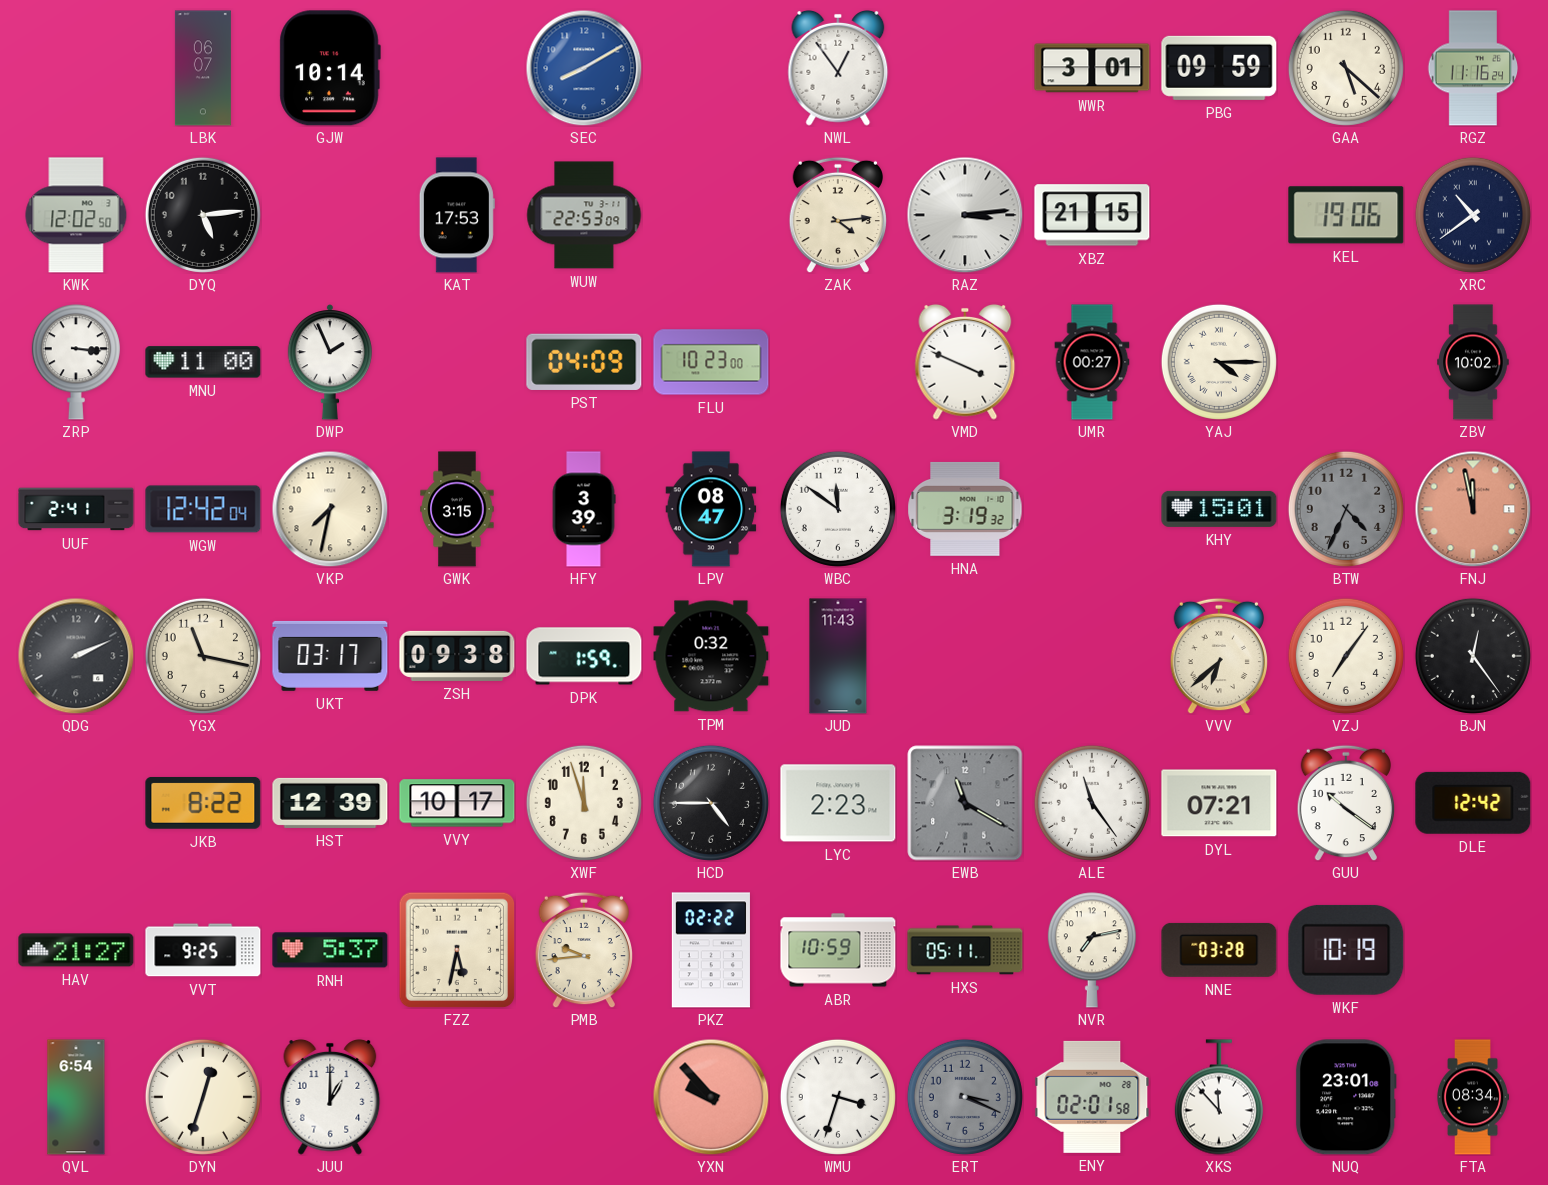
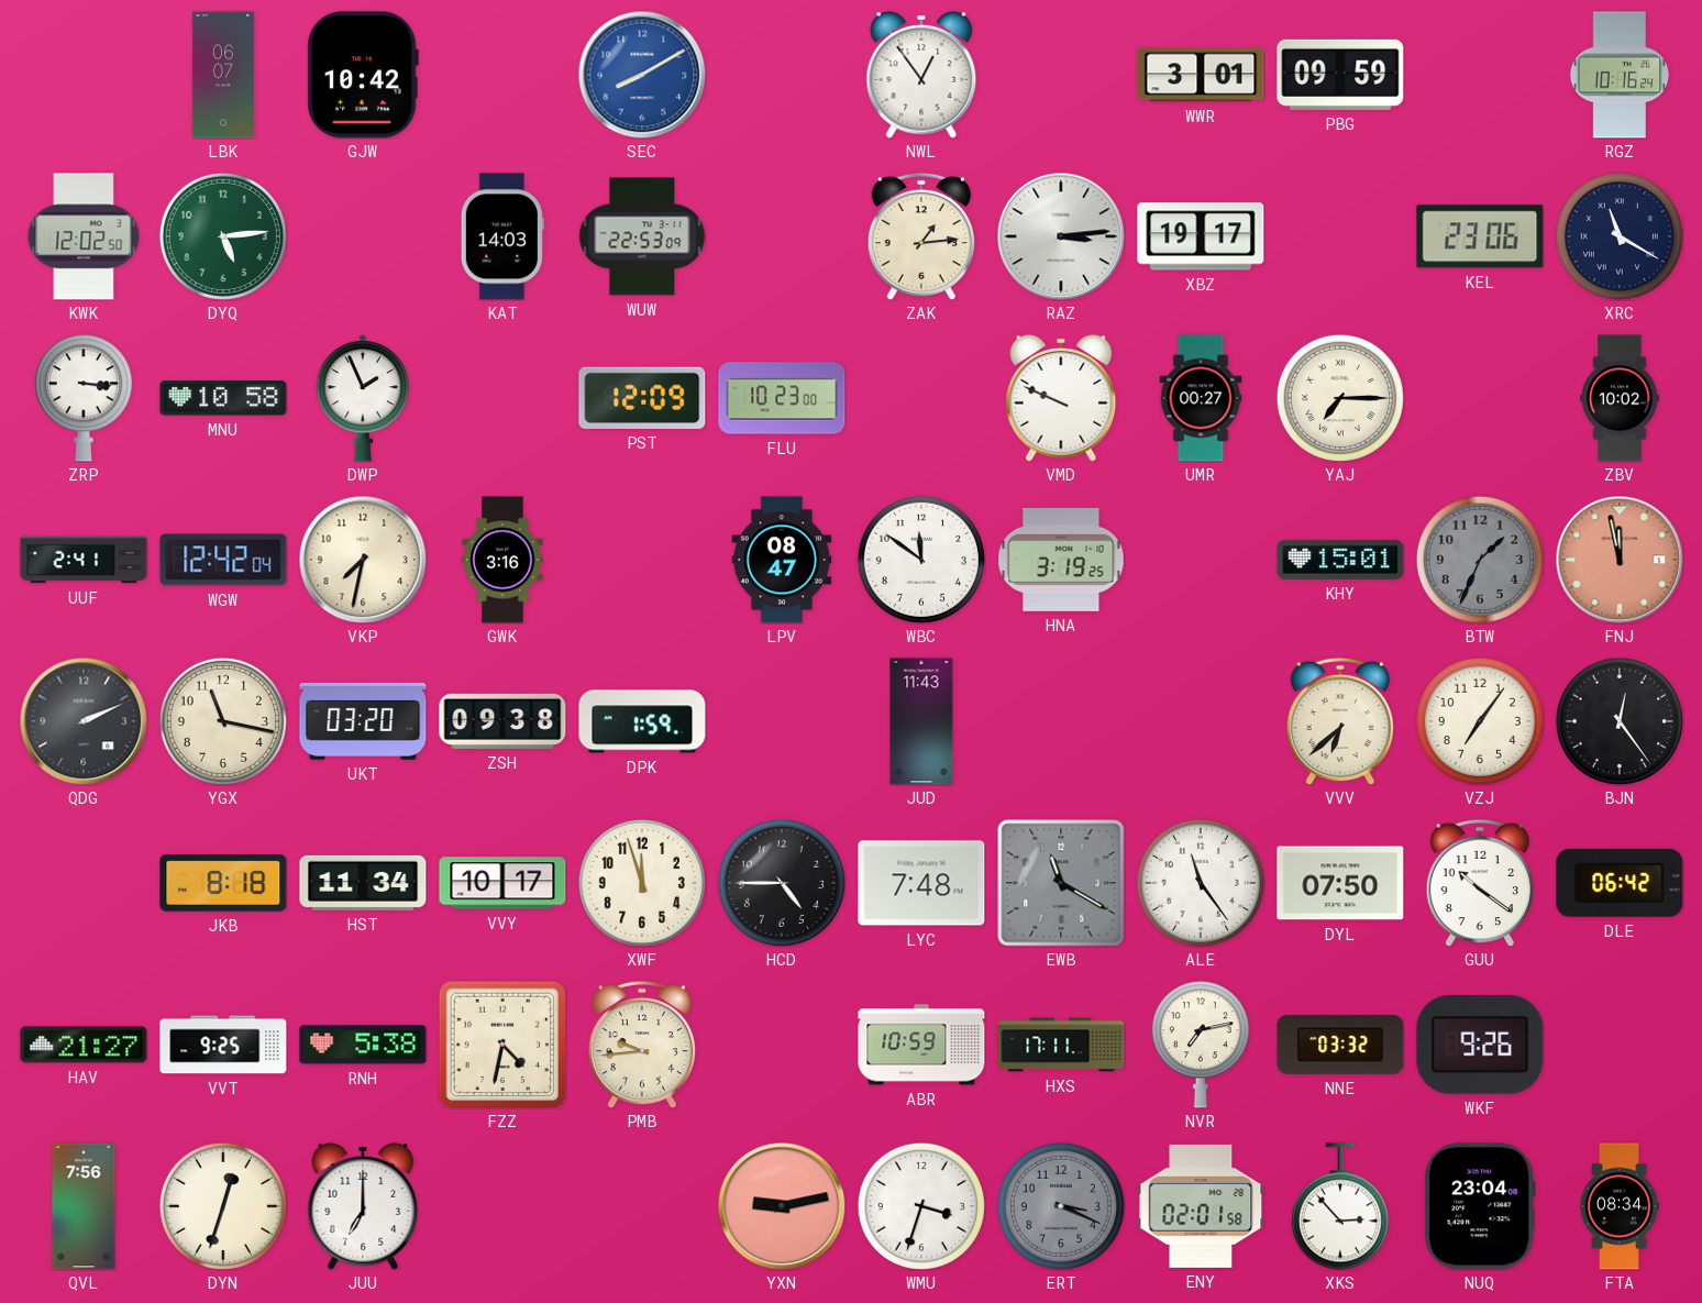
GJW: 10:14 -> 10:42 (363, 75)
GAA: 5:22 -> none (1346, 68)
RGZ: 11:16 -> 10:16 (1620, 75)
DYQ dial: black -> green (223, 236)
KAT: 17:53 -> 14:03 (502, 236)
ZAK: 4:14 -> 1:14 (920, 236)
XBZ: 21:15 -> 19:17 (1201, 236)
KEL: 19:06 -> 23:06 (1480, 236)
XRC: 10:39 -> 11:20 (1620, 236)
MNU: 11:00 -> 10:58 (223, 398)
PST: 04:09 -> 12:09 (642, 398)
VMD: 3:49 -> 9:49 (1061, 398)
YAJ: 4:15 -> 7:15 (1340, 398)
GWK: 3:15 -> 3:16 (502, 560)
HFY: 3:39 -> none (584, 509)
HNA: 3:19:32 -> 3:19:25 (1061, 560)
BTW: 4:34 -> 1:34 (1480, 560)
UKT: 03:17 -> 03:20 (363, 721)
TPM: 0:32 -> none (711, 656)
JKB: 8:22 -> 8:18 (223, 883)
HST: 12:39 -> 11:34 (363, 883)
LYC: 2:23 -> 7:48 (921, 883)
DYL: 07:21 -> 07:50 (1340, 883)
DLE: 12:42 -> 06:42 (1620, 883)
RNH: 5:37 -> 5:38 (363, 1045)
FZZ: 5:32 -> 4:32 (502, 1045)
PKZ: 02:22 -> none (711, 950)
HXS: 05:11 -> 17:11 (1061, 1045)
NNE: 03:28 -> 03:32 (1340, 1045)
WKF: 10:19 -> 9:26 (1480, 1045)
QVL: 6:54 -> 7:56 (84, 1206)
JUU: 1:00 -> 7:00 (363, 1206)
YXN: 9:53 -> 9:13 (782, 1206)
XKS: 11:53 -> 2:53 (1340, 1206)
NUQ: 23:01 -> 23:04 (1480, 1206)
